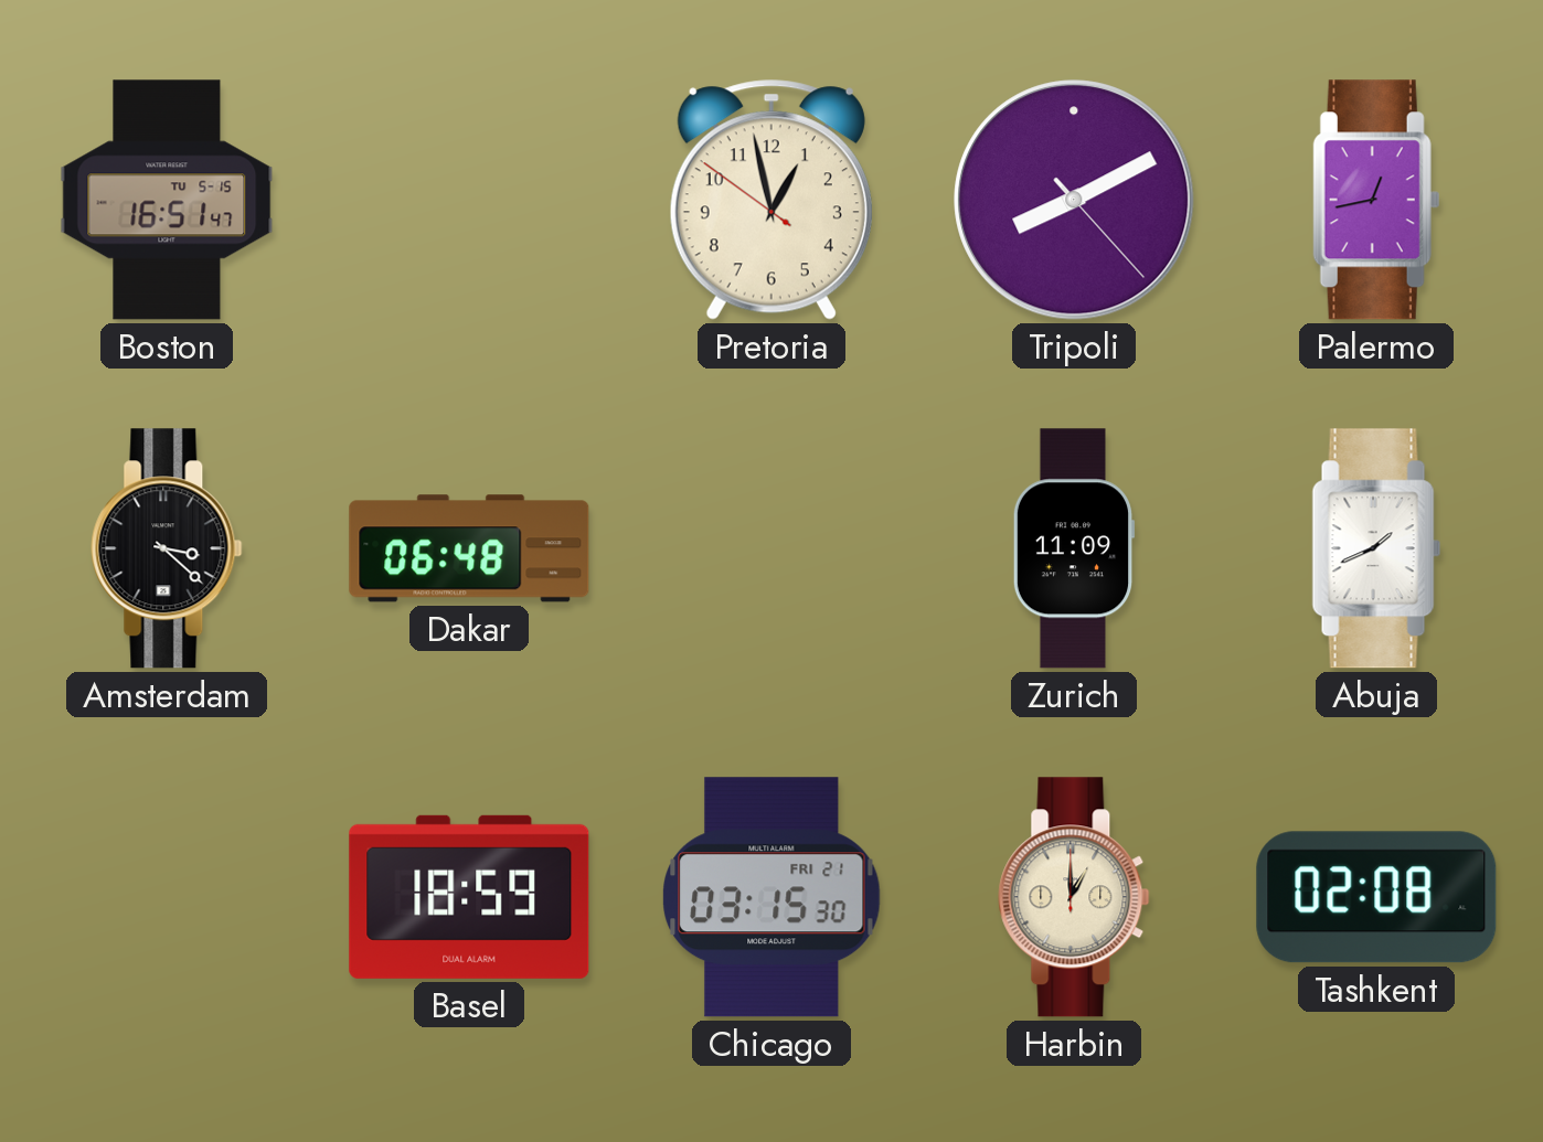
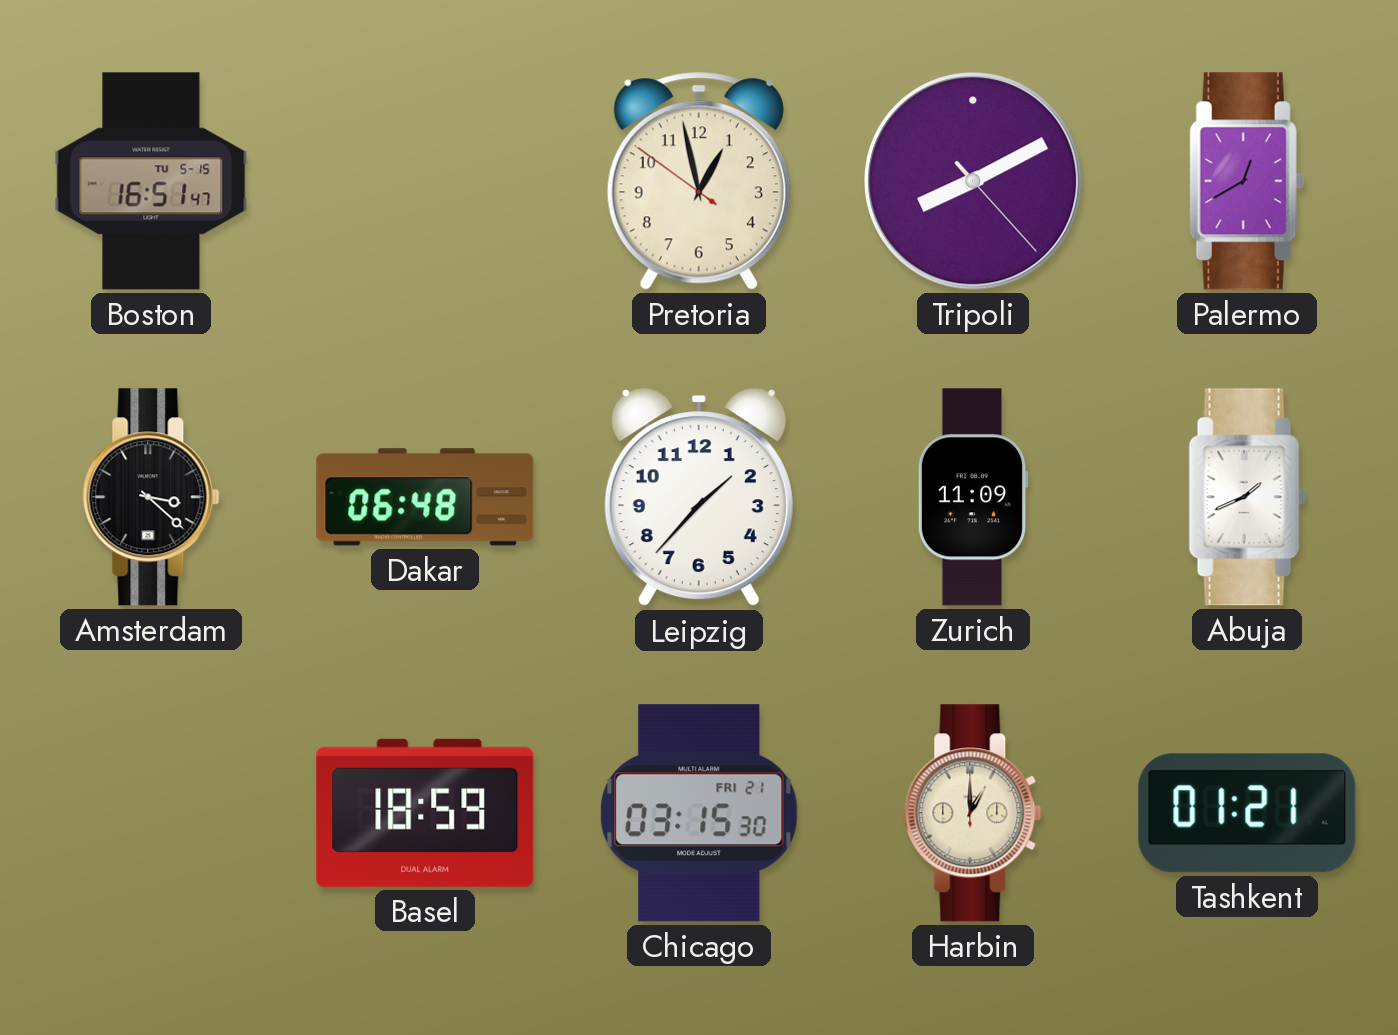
Palermo: 12:43 -> 12:40 (1247, 181)
Leipzig: none -> 1:37 (699, 498)
Tashkent: 02:08 -> 01:21 (1247, 813)
